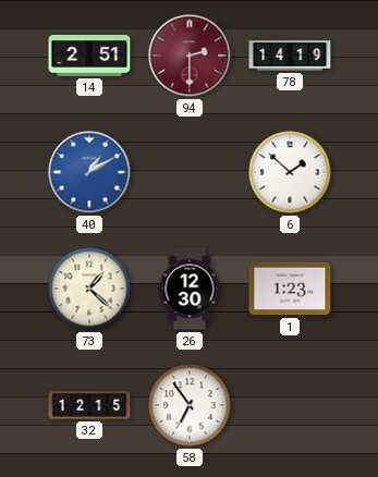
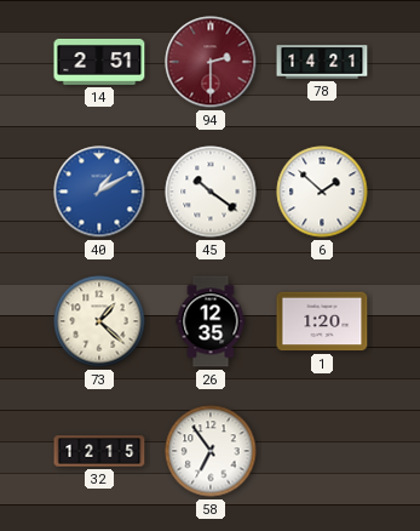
78: 14:19 -> 14:21 (322, 62)
45: none -> 10:21 (211, 192)
26: 12:30 -> 12:35 (211, 321)
1: 1:23 -> 1:20 (322, 321)
